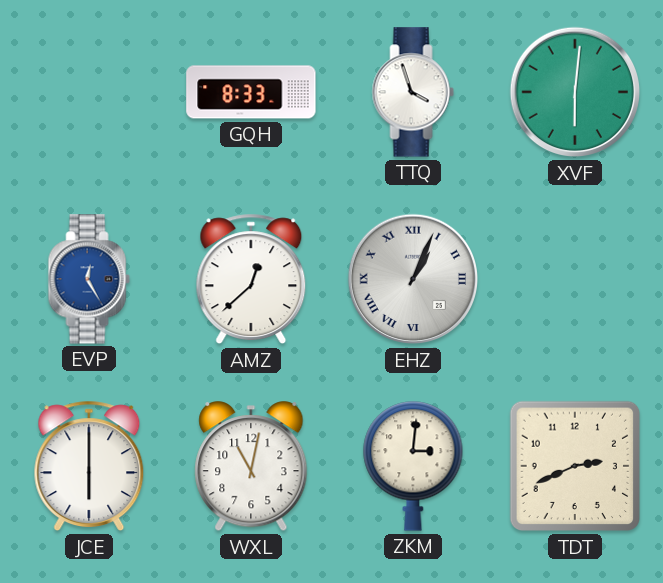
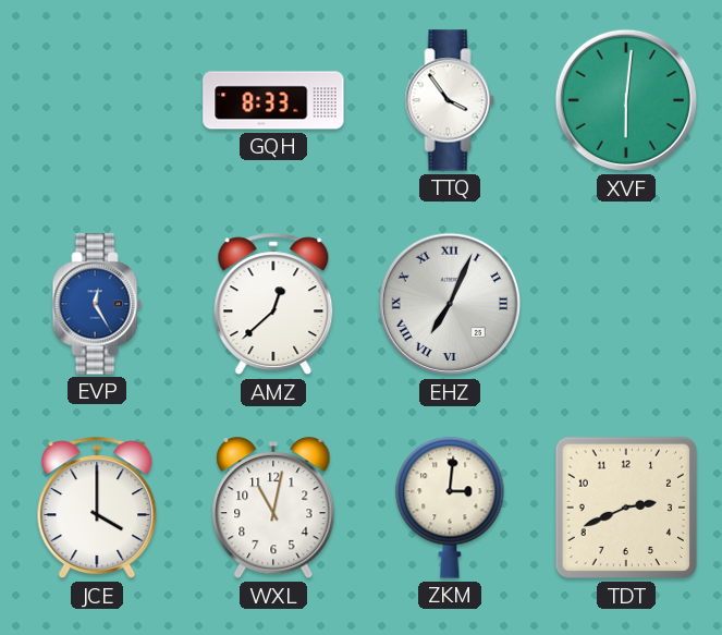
TTQ: 3:57 -> 3:54 (450, 100)
EHZ: 1:04 -> 7:04 (450, 304)
JCE: 6:00 -> 4:00 (97, 508)
